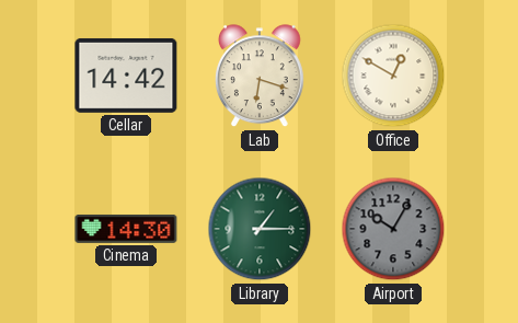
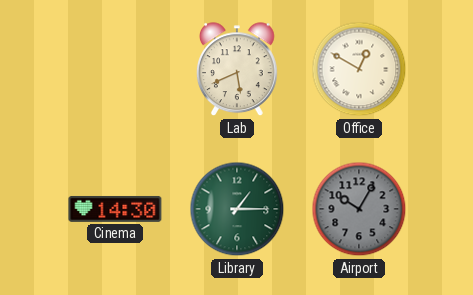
Cellar: 14:42 -> none (126, 76)
Lab: 6:18 -> 5:41 (237, 70)
